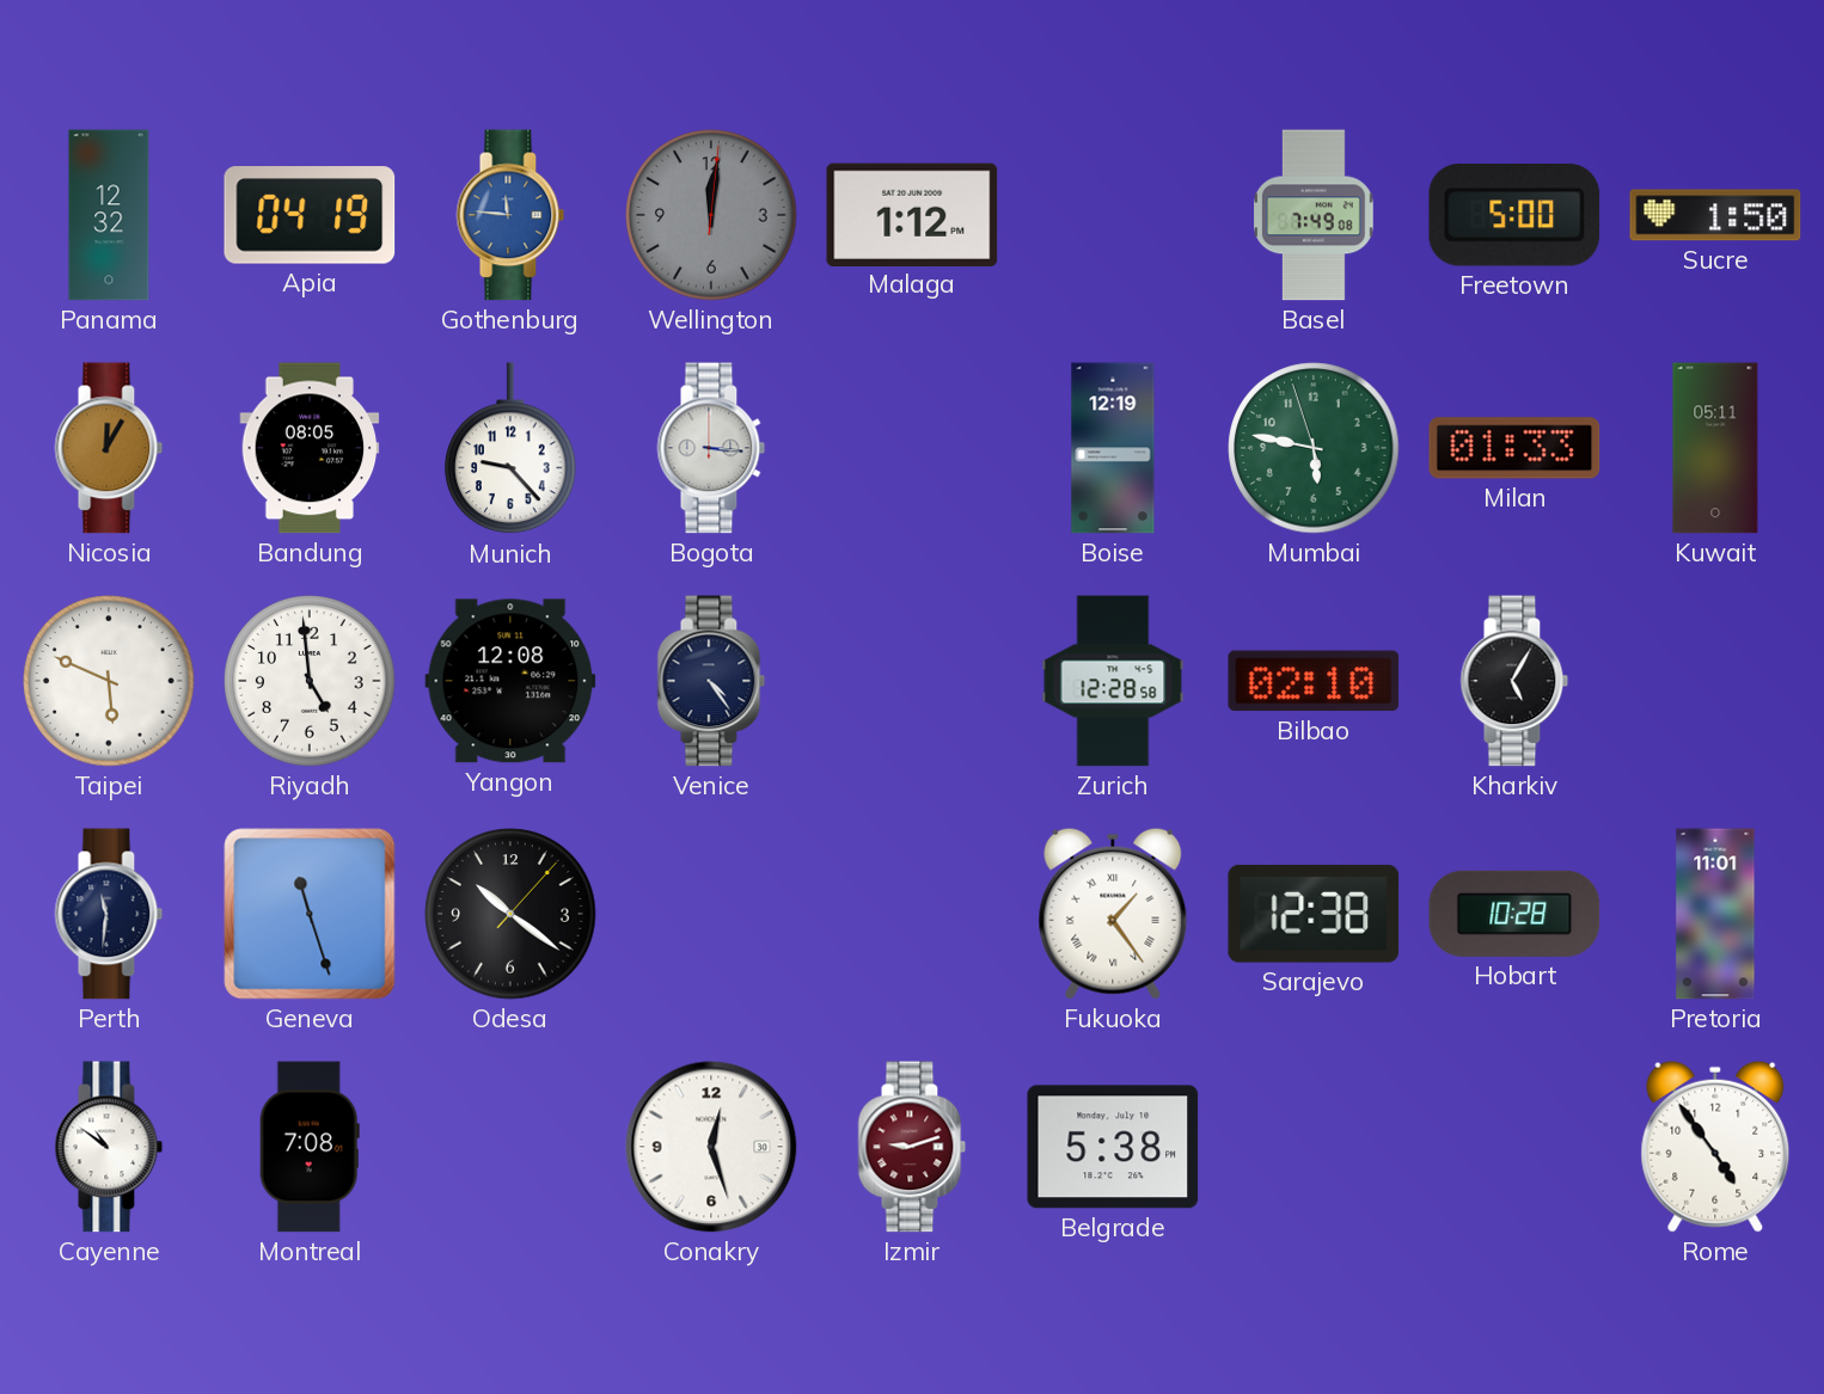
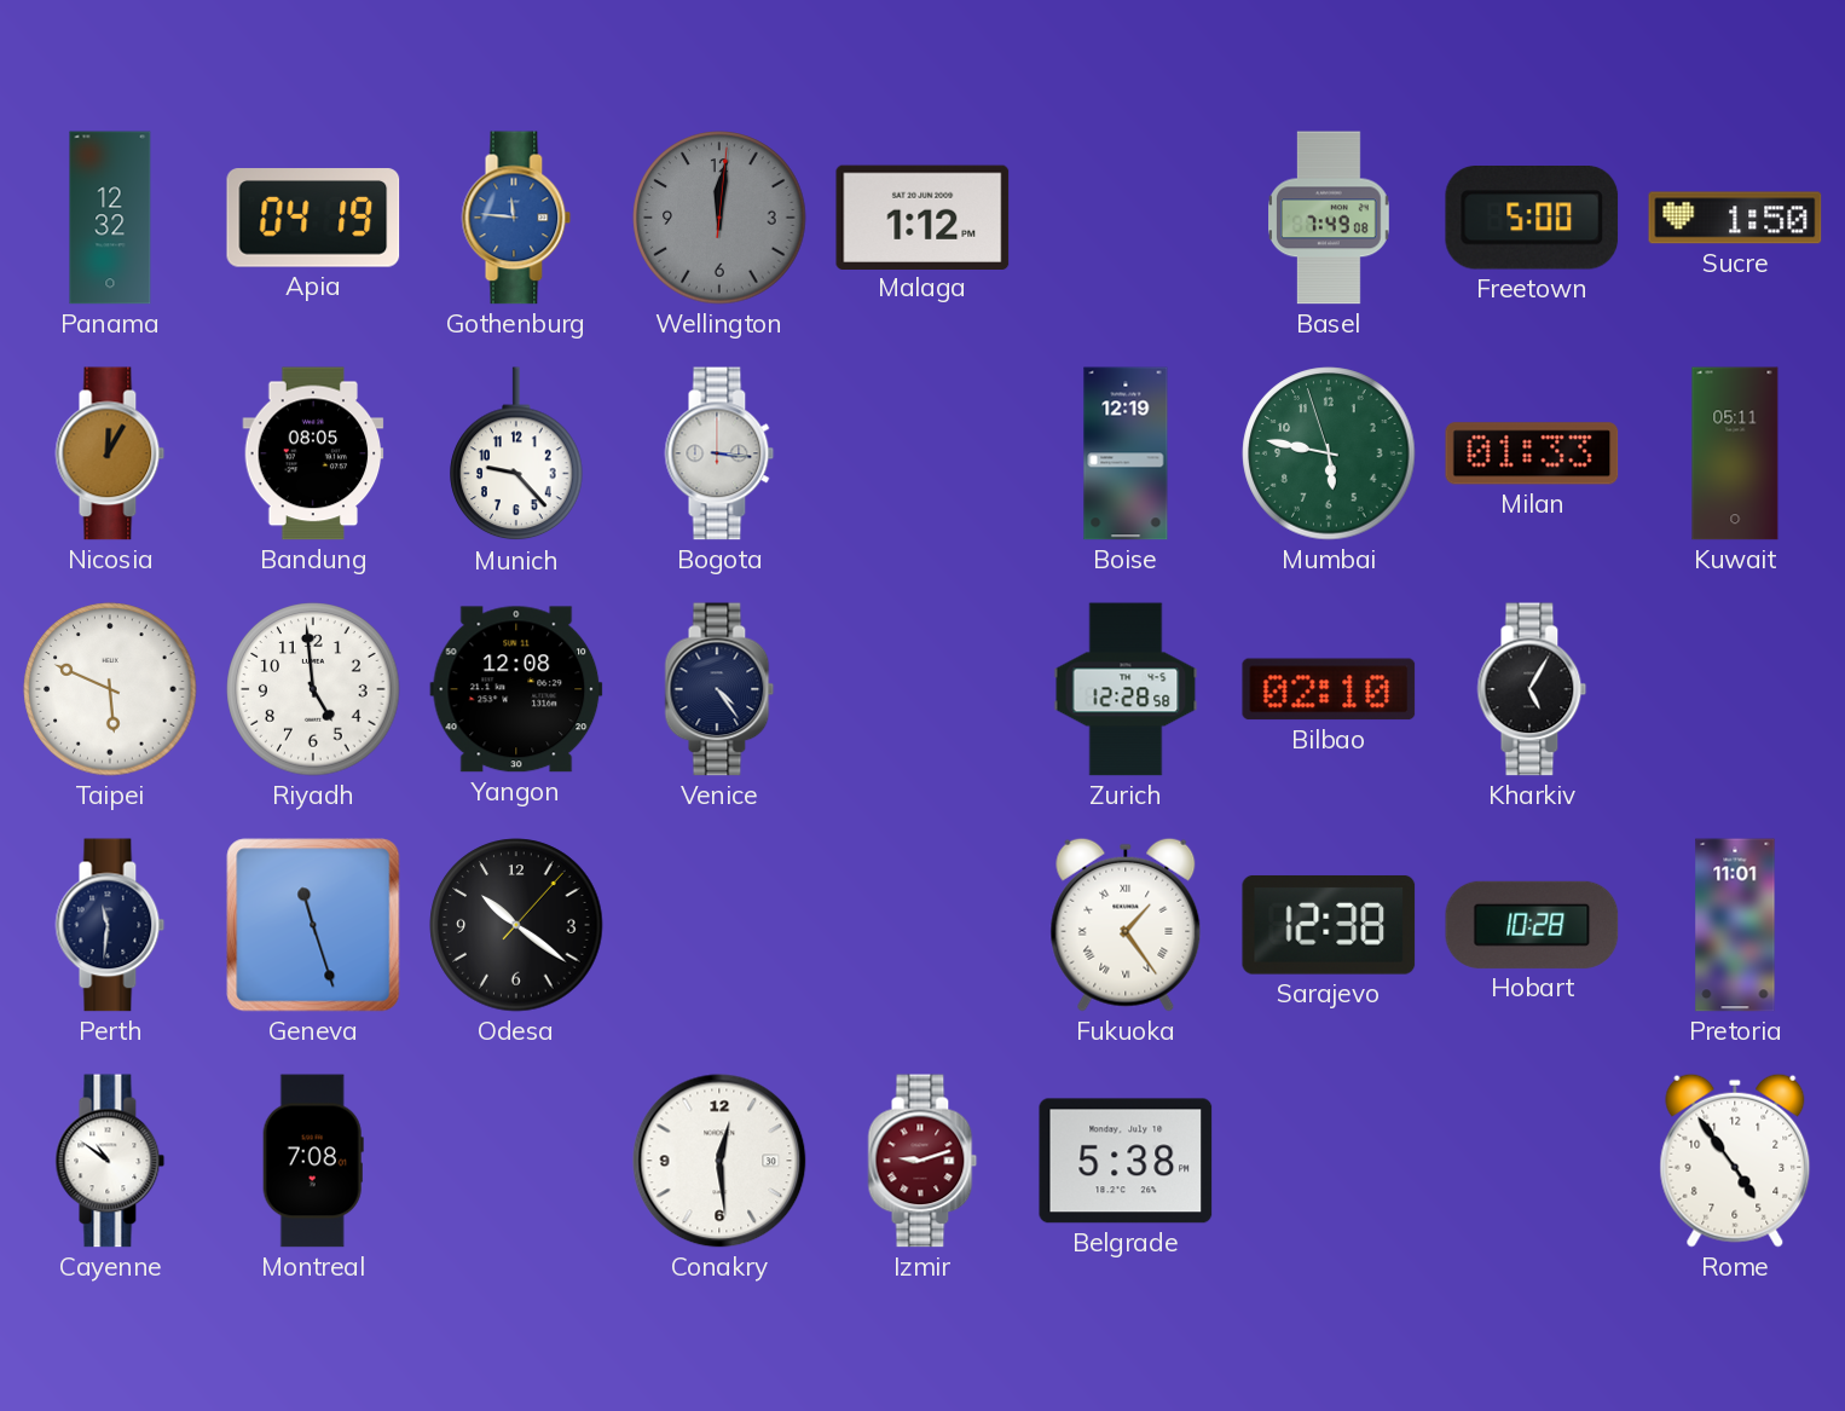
Conakry: 12:27 -> 12:29 (719, 1161)
